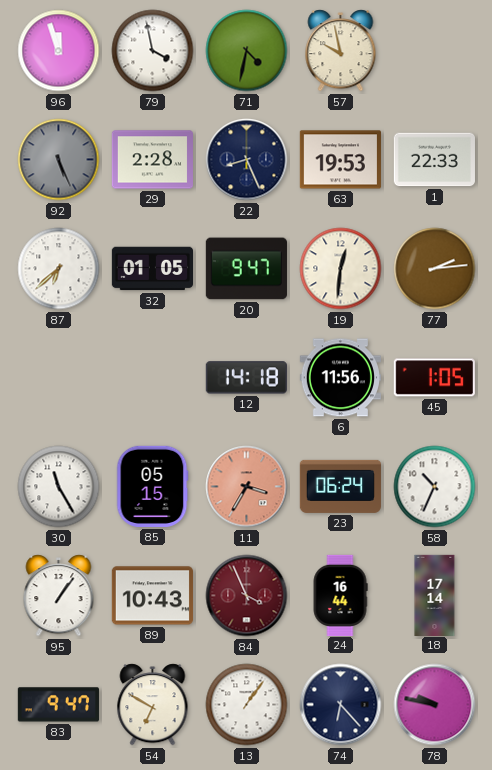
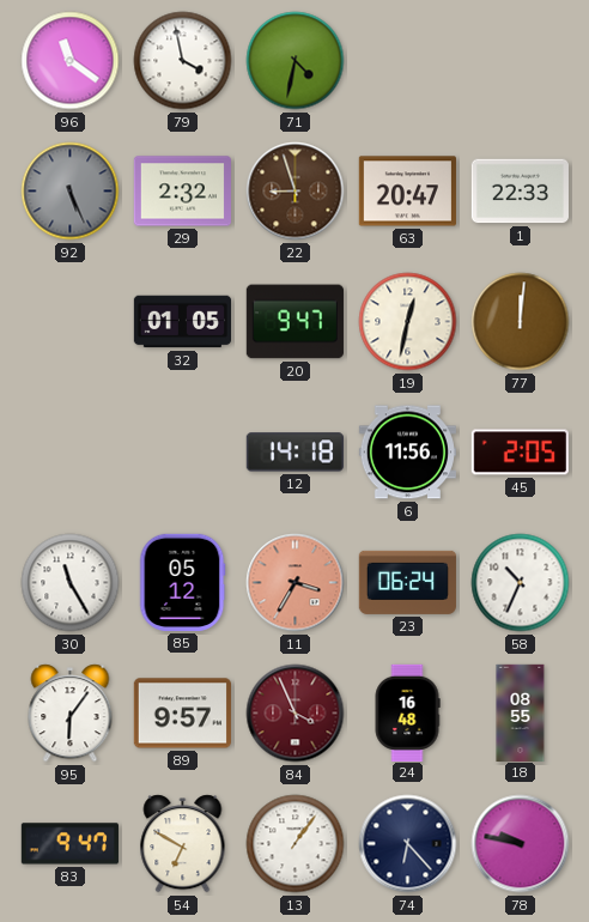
96: 11:57 -> 11:21 (71, 61)
57: 9:58 -> none (341, 51)
29: 2:28 -> 2:32 (182, 192)
22: 8:26 -> 8:57 (296, 192)
22 dial: navy -> brown (296, 192)
63: 19:53 -> 20:47 (407, 192)
87: 6:38 -> none (59, 269)
19: 12:31 -> 12:32 (408, 322)
77: 2:14 -> 12:01 (521, 322)
45: 1:05 -> 2:05 (520, 453)
85: 05:15 -> 05:12 (183, 582)
95: 1:06 -> 6:06 (71, 714)
89: 10:43 -> 9:57 (182, 714)
24: 16:44 -> 16:48 (407, 712)
18: 17:14 -> 08:55 (521, 712)
